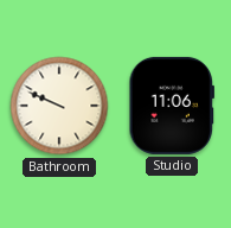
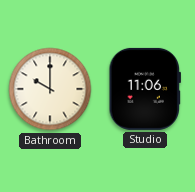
Bathroom: 9:49 -> 10:00 (50, 89)
